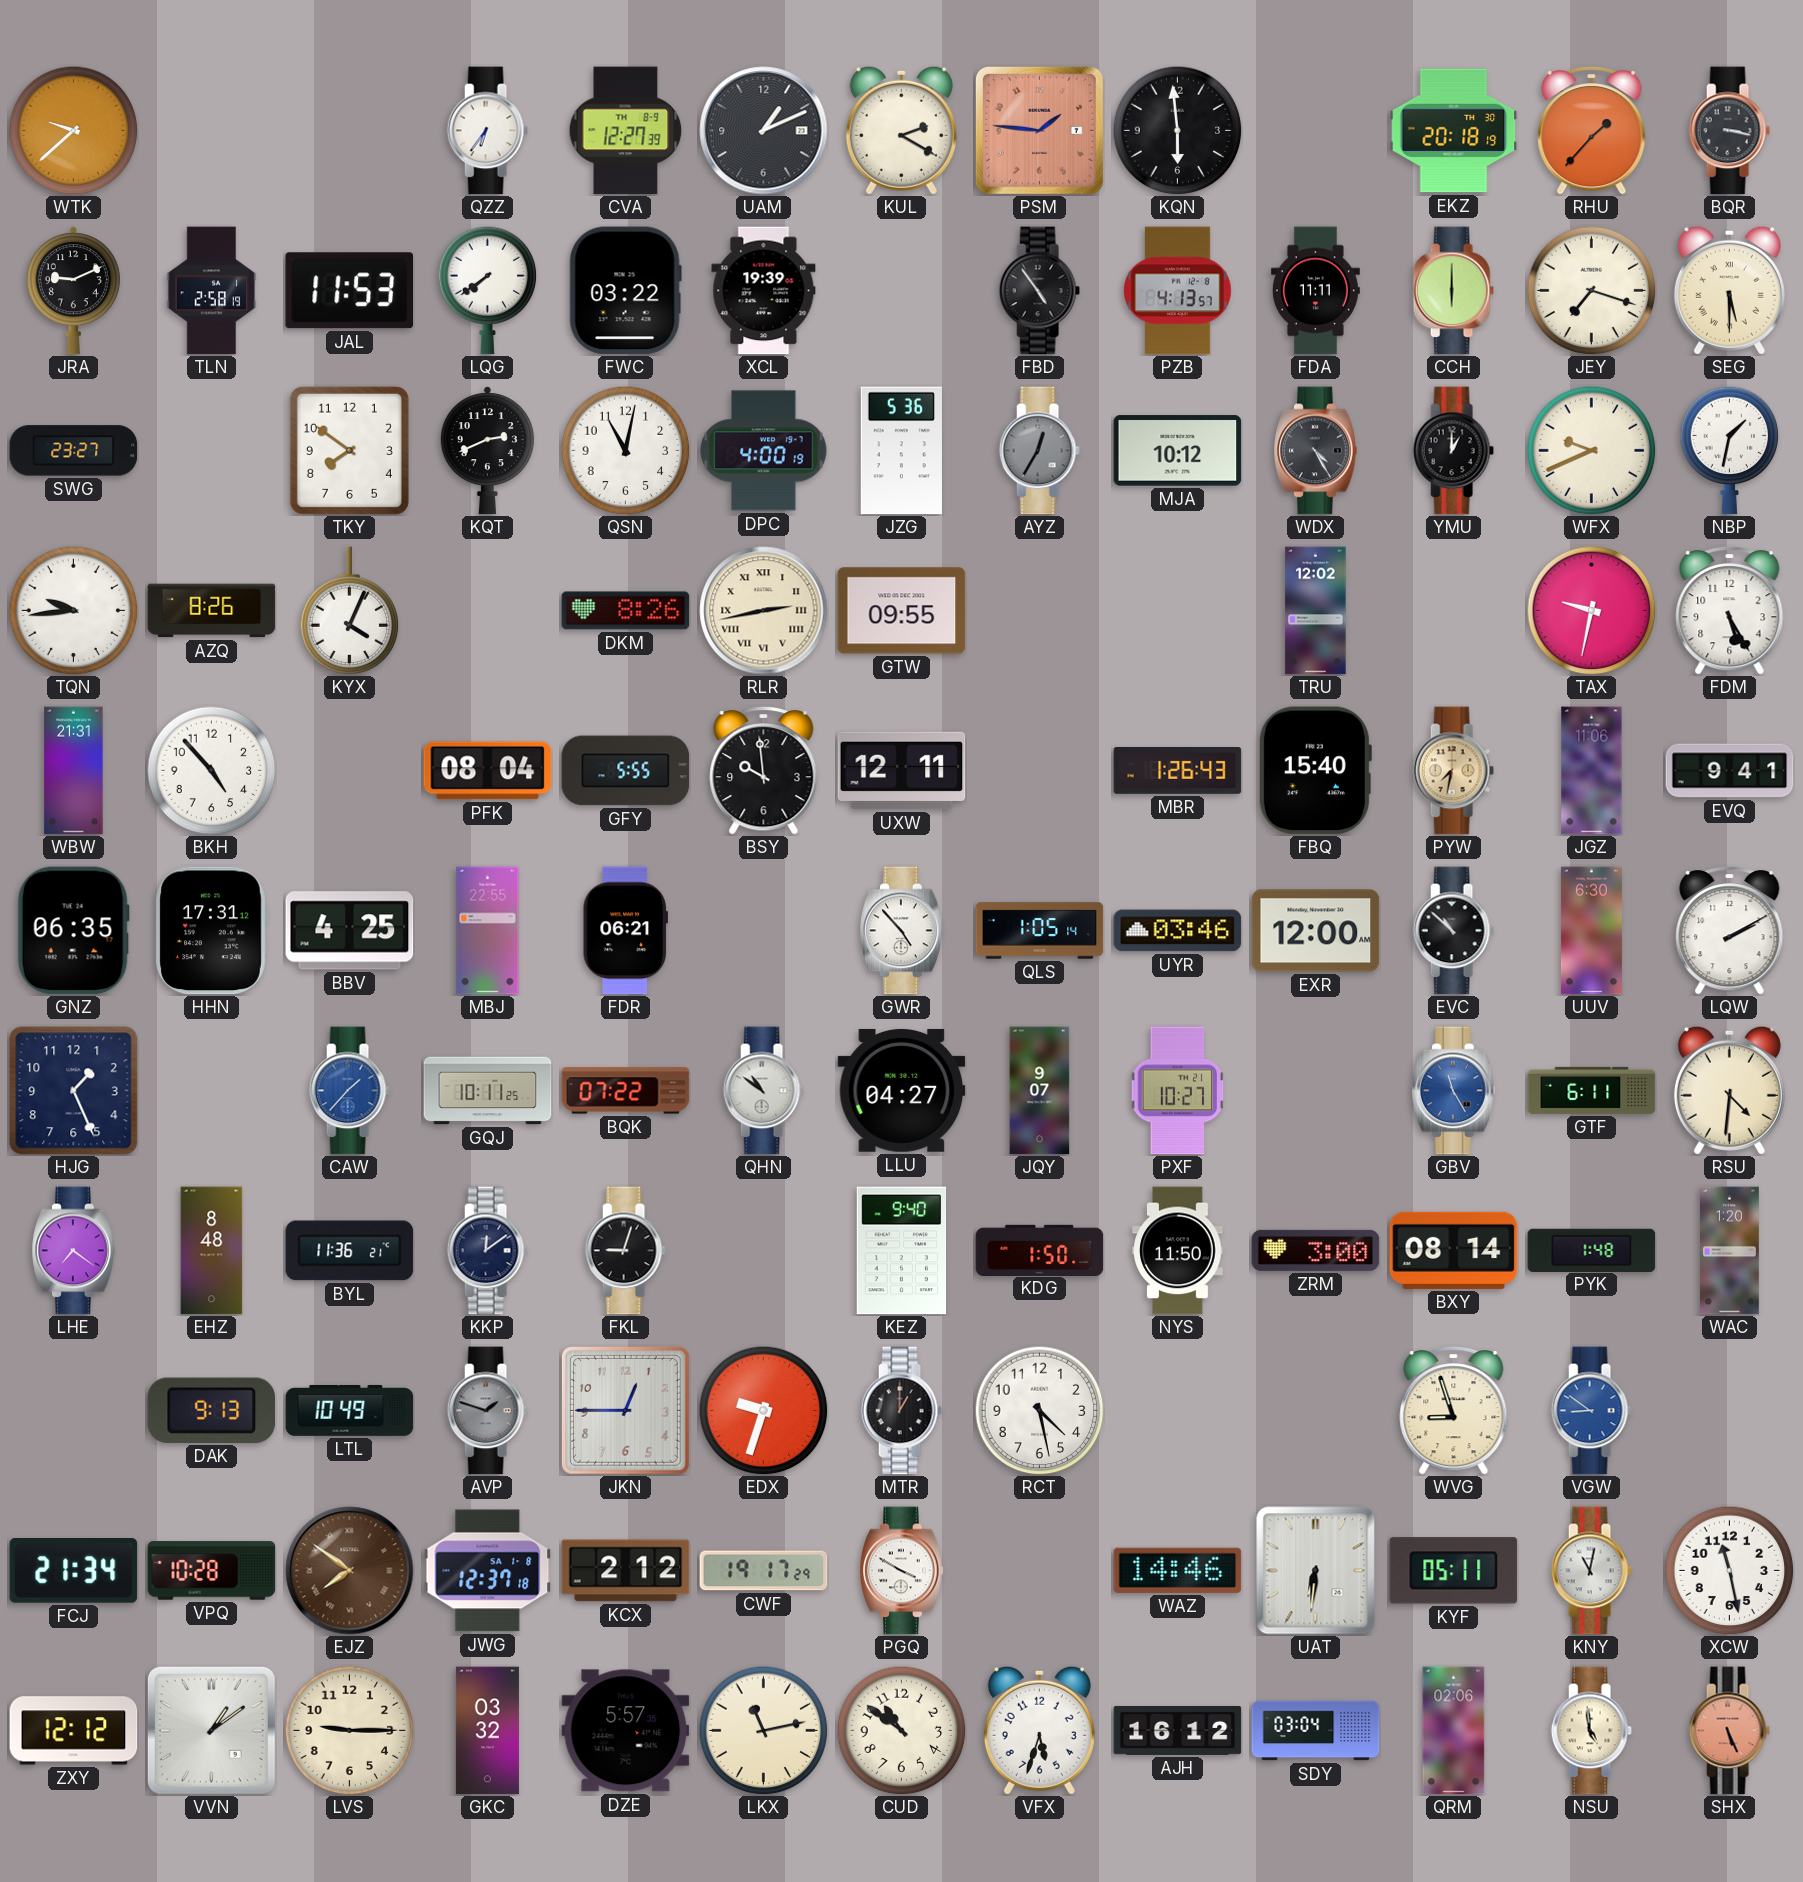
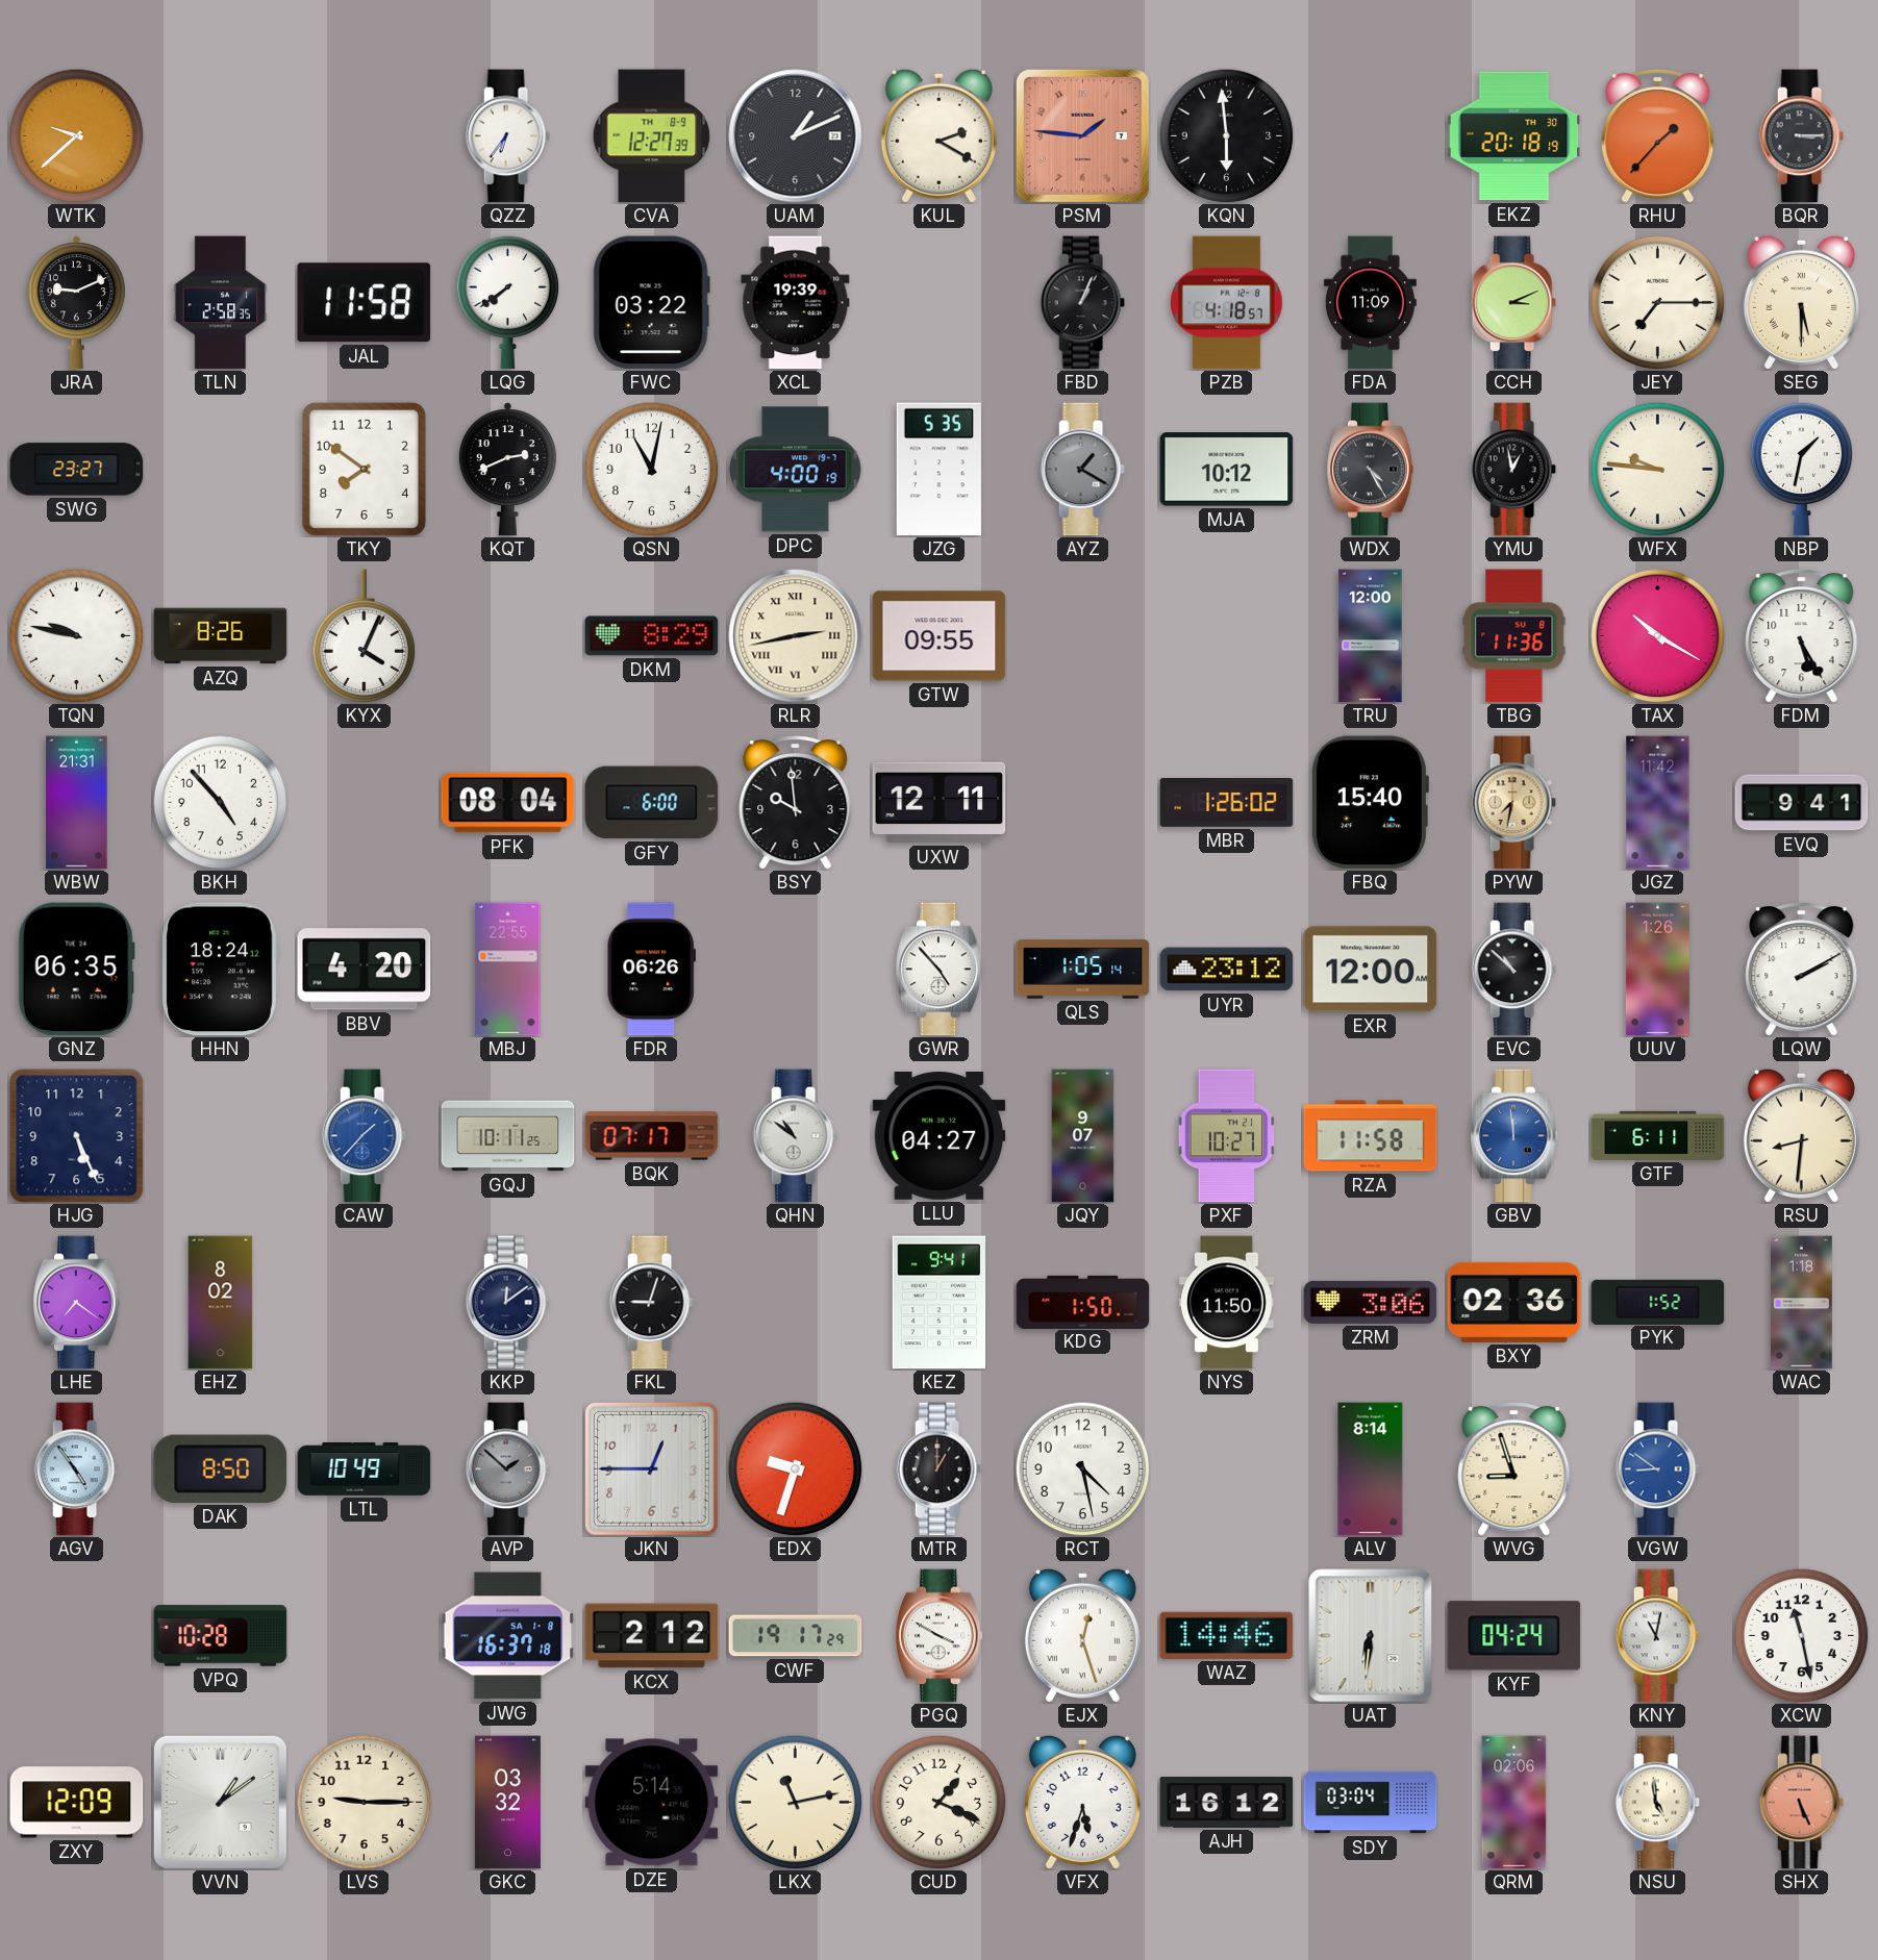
BQR: 3:17 -> 3:15 (1801, 136)
TLN: 2:58:19 -> 2:58:35 (221, 303)
JAL: 11:53 -> 11:58 (364, 303)
FBD: 4:54 -> 1:04 (1082, 303)
PZB: 4:13 -> 4:18 (1227, 303)
FDA: 11:11 -> 11:09 (1370, 303)
CCH: 6:00 -> 3:11 (1513, 303)
JEY: 7:18 -> 7:15 (1657, 302)
JZG: 5:36 -> 5:35 (938, 470)
AYZ: 12:35 -> 1:20 (1082, 470)
YMU: 1:00 -> 12:58 (1513, 470)
WFX: 9:41 -> 9:46 (1657, 469)
TQN: 9:44 -> 9:47 (76, 635)
DKM: 8:26 -> 8:29 (652, 636)
TRU: 12:02 -> 12:00 (1371, 636)
TBG: none -> 11:36 (1514, 636)
TAX: 9:32 -> 10:20 (1657, 635)
GFY: 5:55 -> 6:00 (652, 803)
MBR: 1:26:43 -> 1:26:02 (1227, 803)
JGZ: 11:06 -> 11:42 (1658, 803)
HHN: 17:31 -> 18:24 (220, 970)
BBV: 4:25 -> 4:20 (365, 970)
FDR: 06:21 -> 06:26 (651, 970)
UYR: 03:46 -> 23:12 (1227, 970)
UUV: 6:30 -> 1:26 (1657, 970)
HJG: 1:26 -> 5:26 (77, 1136)
BQK: 07:22 -> 07:17 (652, 1136)
RZA: none -> 11:58 (1371, 1136)
GBV: 11:25 -> 11:59 (1514, 1136)
RSU: 4:31 -> 8:31 (1801, 1135)
EHZ: 8:48 -> 8:02 (221, 1303)
BYL: 11:36 -> none (350, 1251)
KEZ: 9:40 -> 9:41 (940, 1303)
ZRM: 3:00 -> 3:06 (1371, 1302)
BXY: 08:14 -> 02:36 (1514, 1302)
PYK: 1:48 -> 1:52 (1658, 1302)
WAC: 1:20 -> 1:18 (1802, 1303)
AGV: none -> 4:54 (76, 1469)
DAK: 9:13 -> 8:50 (221, 1468)
AVP: 1:48 -> 1:52 (507, 1469)
ALV: none -> 8:14 (1371, 1469)
FCJ: 21:34 -> none (74, 1571)
EJZ: 7:51 -> none (350, 1571)
JWG: 12:37 -> 16:37 (508, 1636)
EJX: none -> 12:27 (1082, 1635)
KYF: 05:11 -> 04:24 (1514, 1636)
ZXY: 12:12 -> 12:09 (77, 1803)
DZE: 5:57 -> 5:14 (652, 1803)
CUD: 10:51 -> 1:19 (938, 1802)
